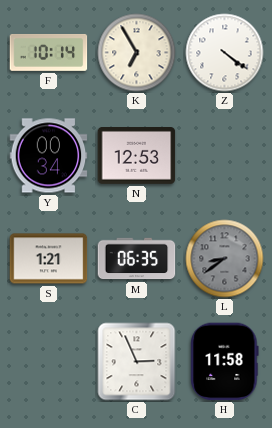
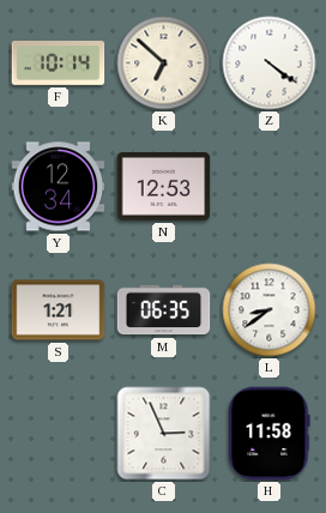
K: 6:55 -> 6:52 (164, 64)
Y: 00:34 -> 12:34 (59, 187)
L dial: grey -> white (270, 310)
